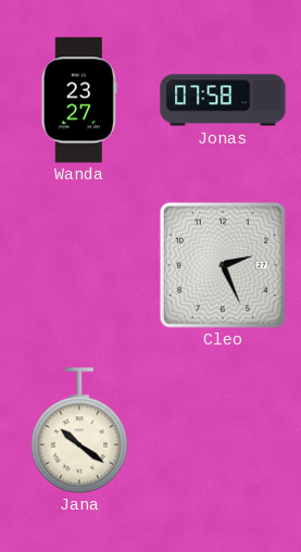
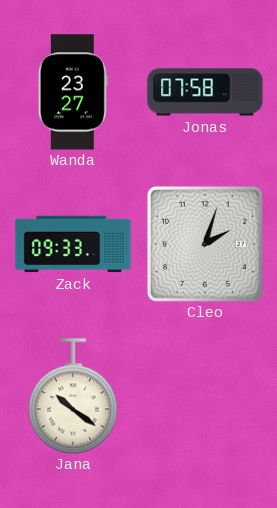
Zack: none -> 09:33 (73, 244)
Cleo: 2:26 -> 2:03 (205, 244)
